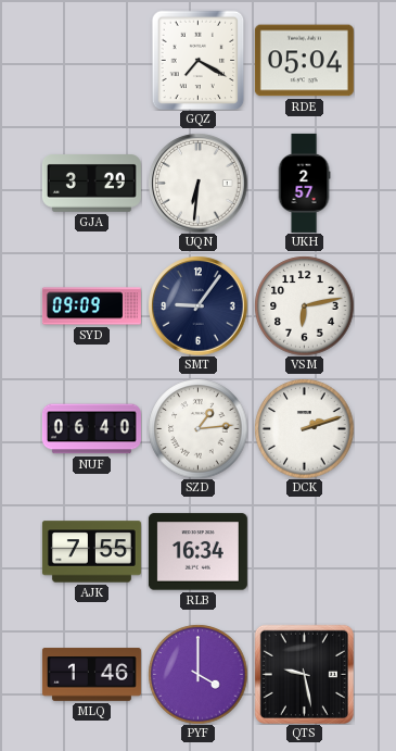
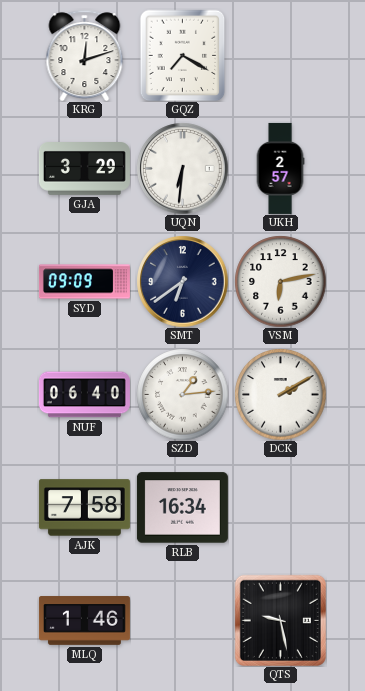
KRG: none -> 12:12 (85, 55)
RDE: 05:04 -> none (304, 61)
SMT: 9:06 -> 6:39 (182, 281)
DCK: 2:12 -> 2:10 (280, 394)
AJK: 7:55 -> 7:58 (84, 508)
PYF: 4:00 -> none (197, 674)
